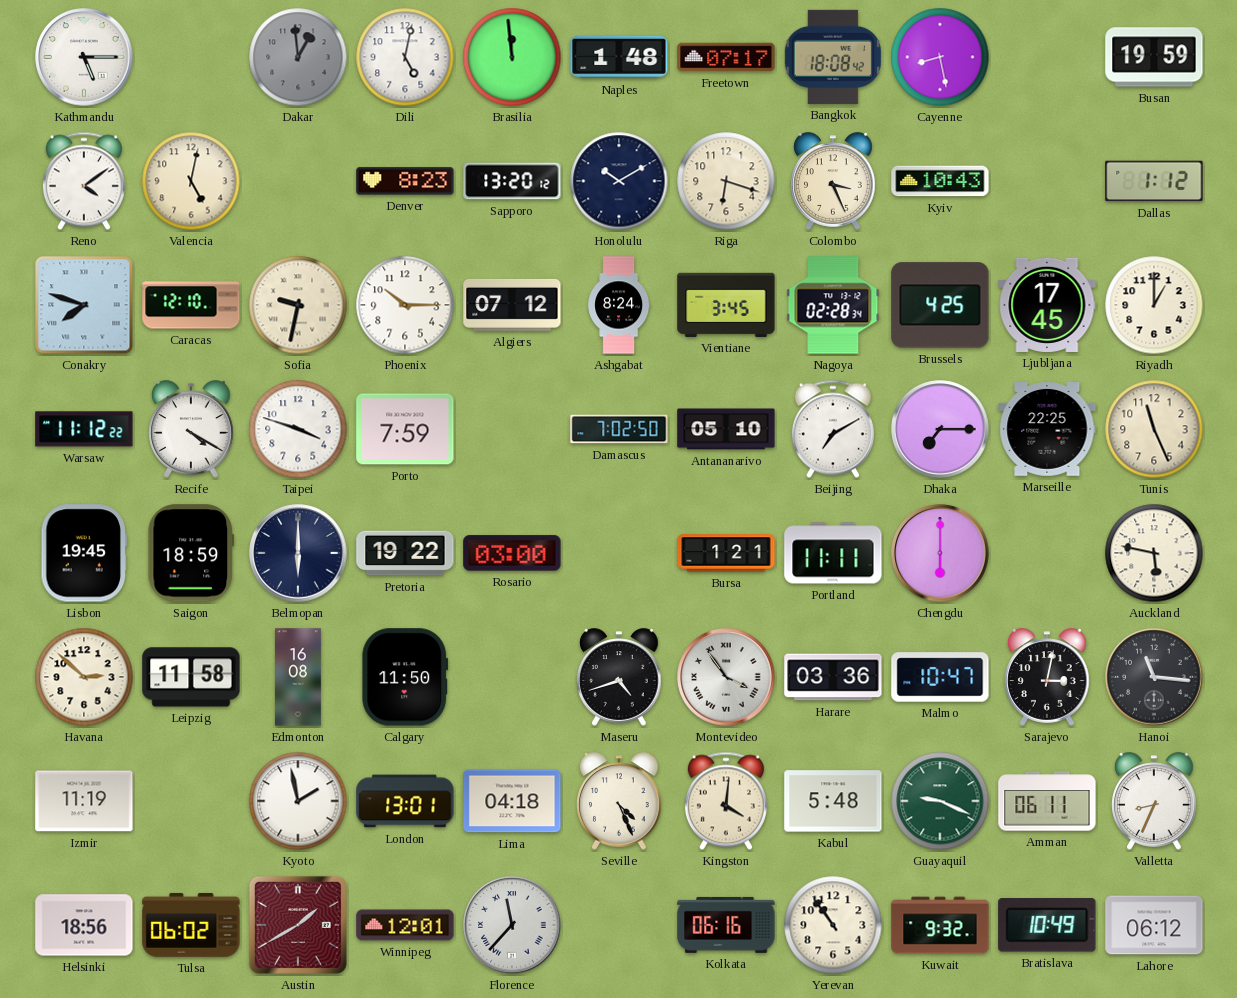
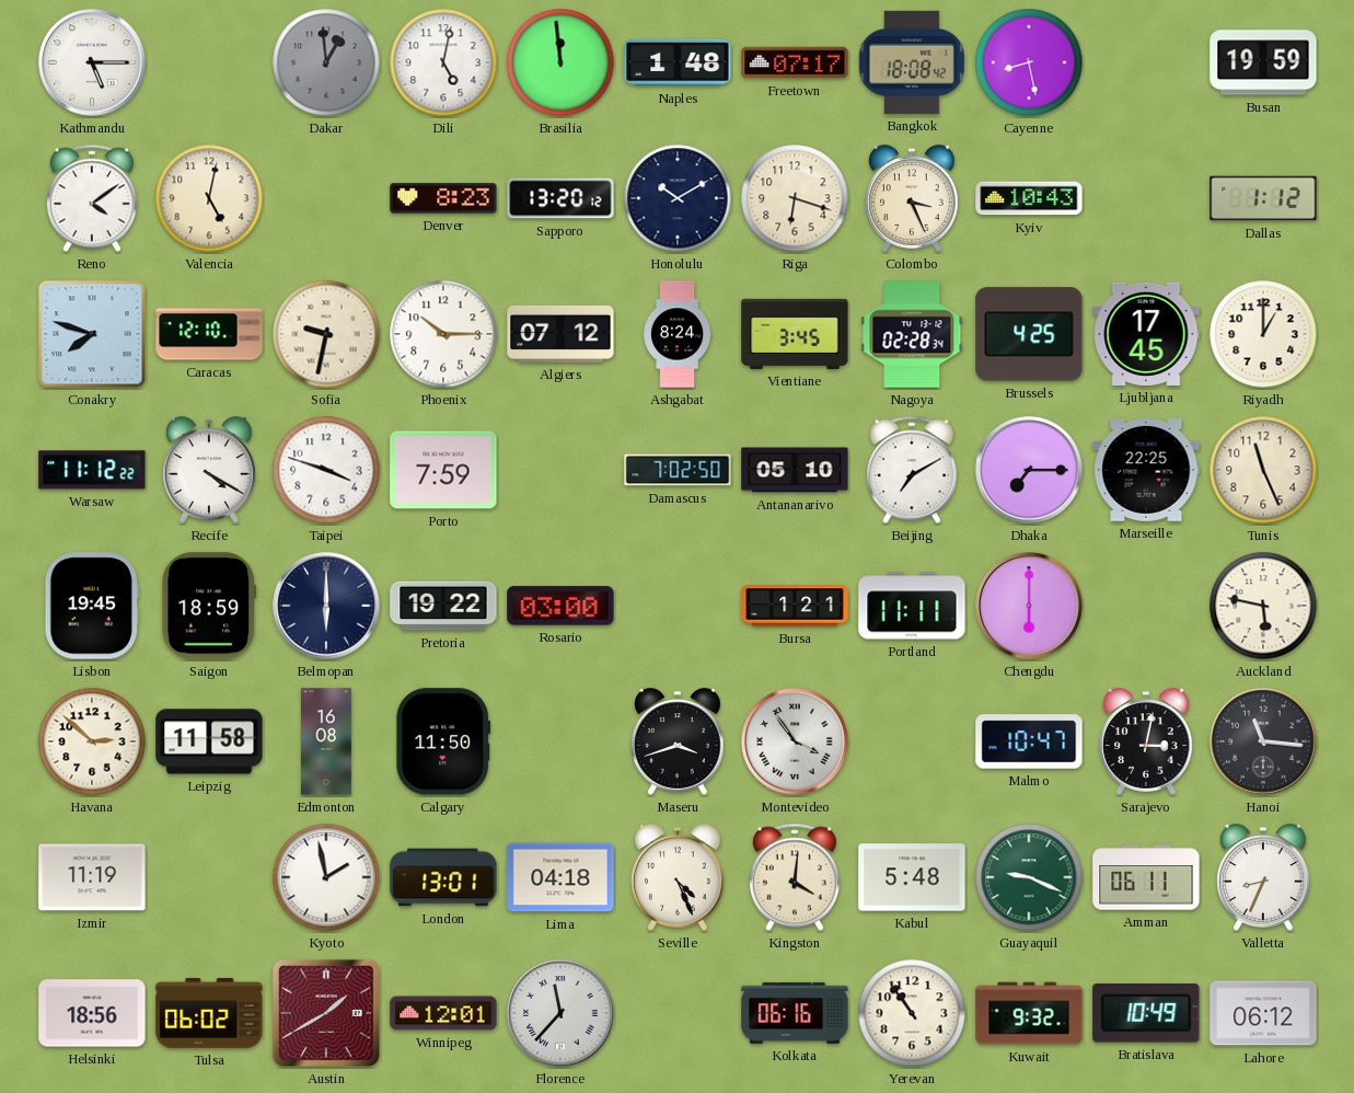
Maseru: 4:42 -> 3:42 (678, 741)
Harare: 03:36 -> none (833, 677)
